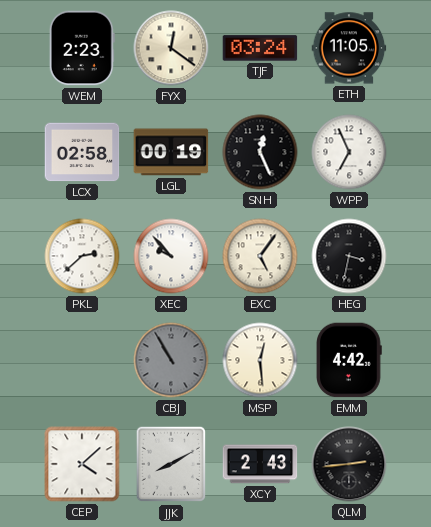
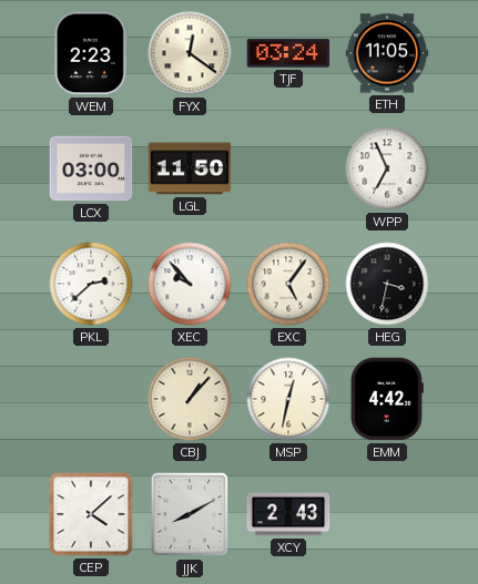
LCX: 02:58 -> 03:00 (91, 168)
LGL: 00:19 -> 11:50 (190, 168)
SNH: 12:26 -> none (260, 152)
CBJ: 10:55 -> 1:07 (190, 399)
CBJ dial: grey -> cream (190, 399)
MSP: 12:29 -> 12:32 (288, 399)
QLM: 2:44 -> none (349, 464)
